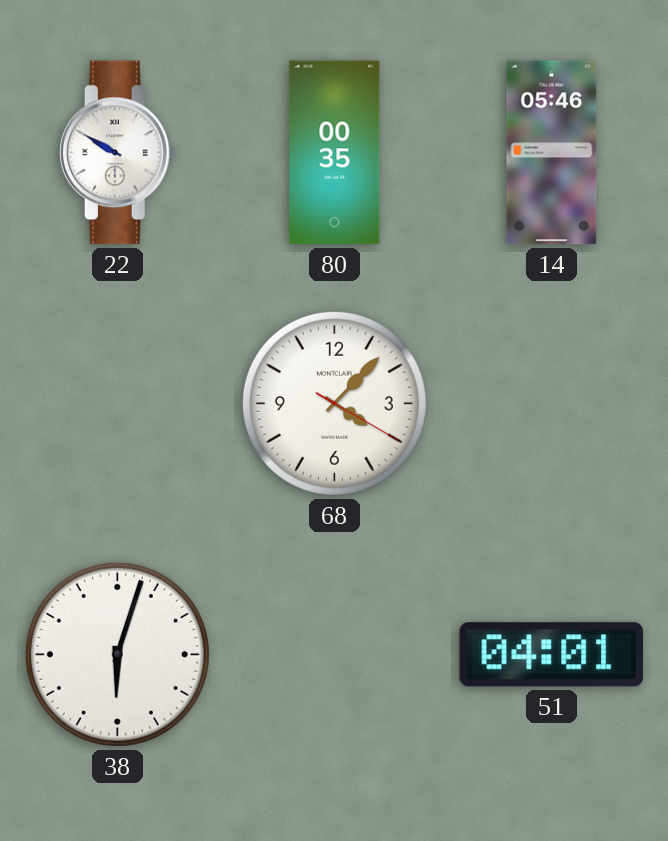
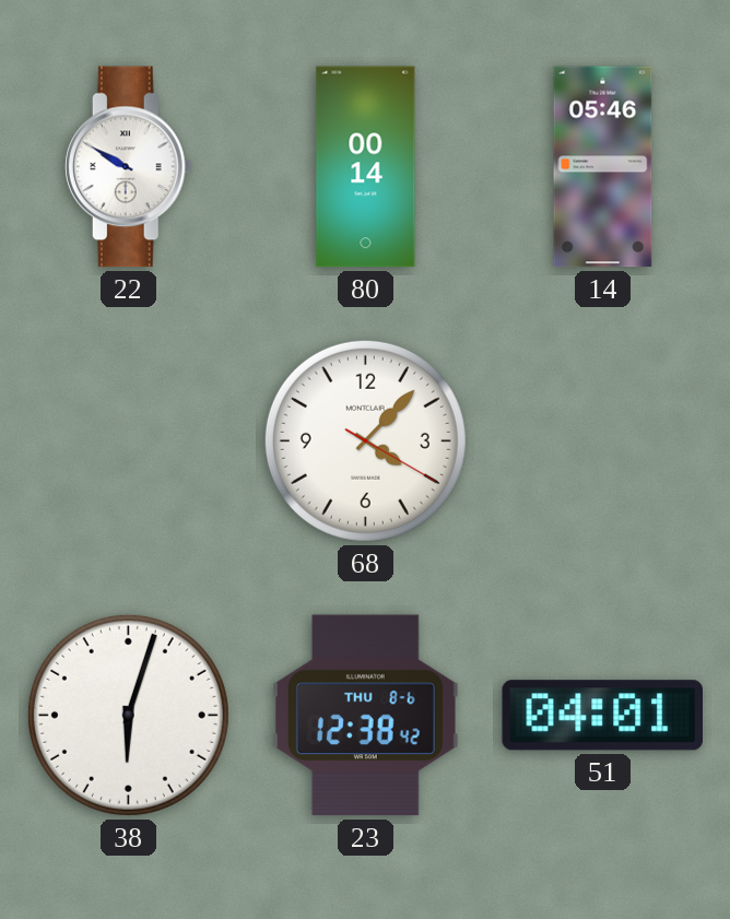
80: 00:35 -> 00:14 (366, 167)
23: none -> 12:38 (365, 716)
